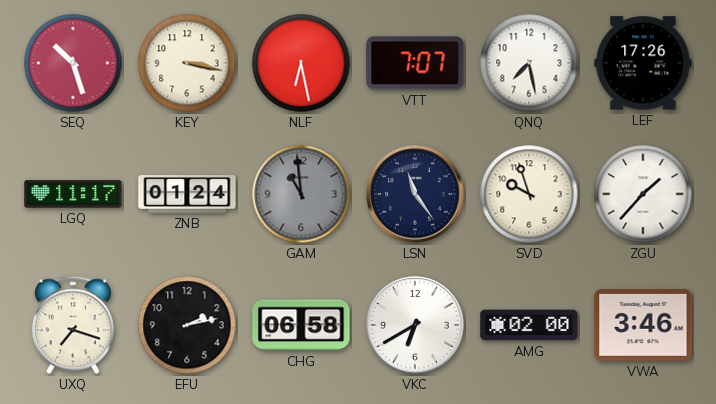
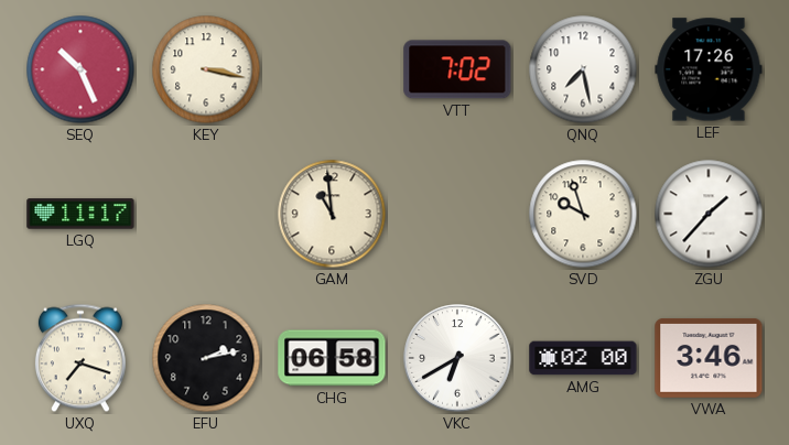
SEQ: 10:27 -> 10:26 (80, 69)
NLF: 6:28 -> none (301, 63)
VTT: 7:07 -> 7:02 (457, 69)
ZNB: 01:24 -> none (187, 194)
GAM dial: grey -> cream (332, 214)
LSN: 11:24 -> none (415, 194)
